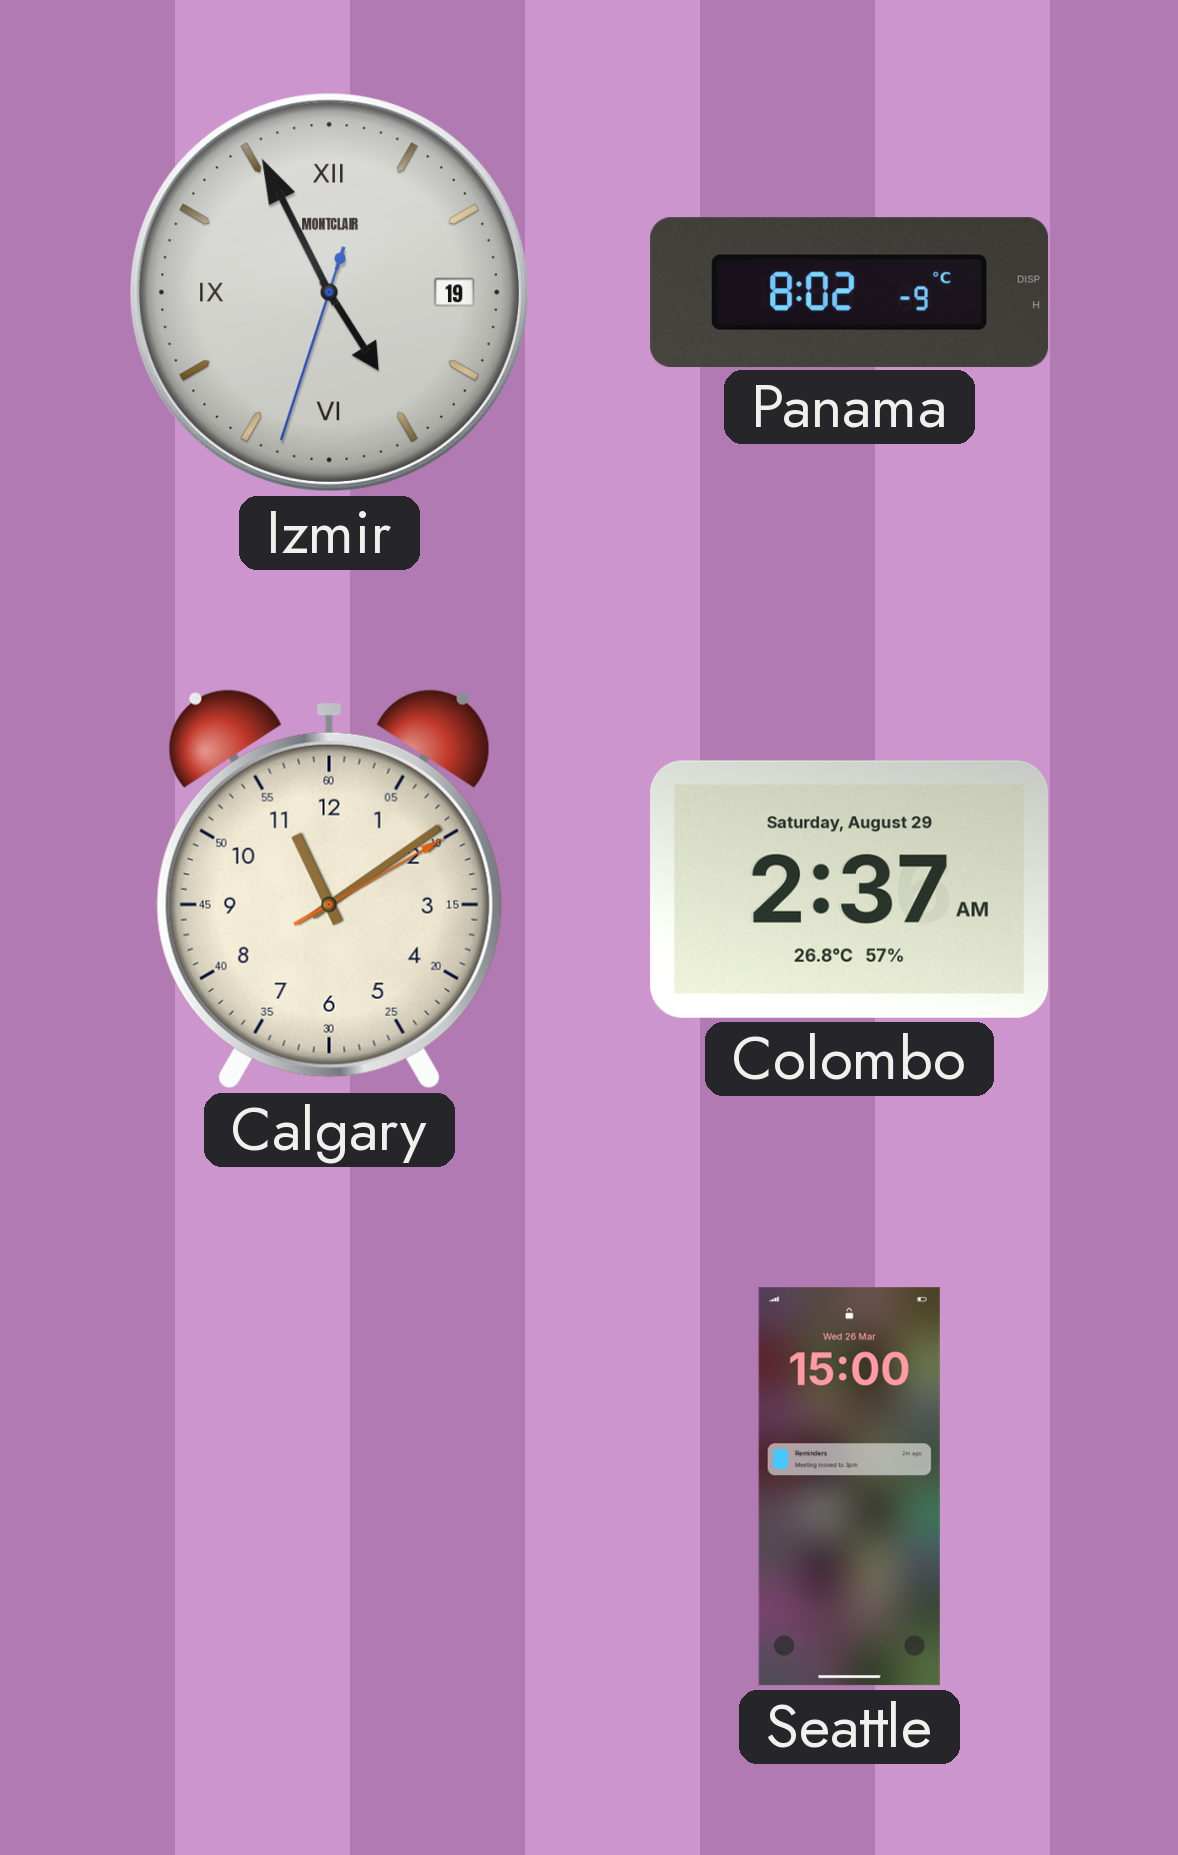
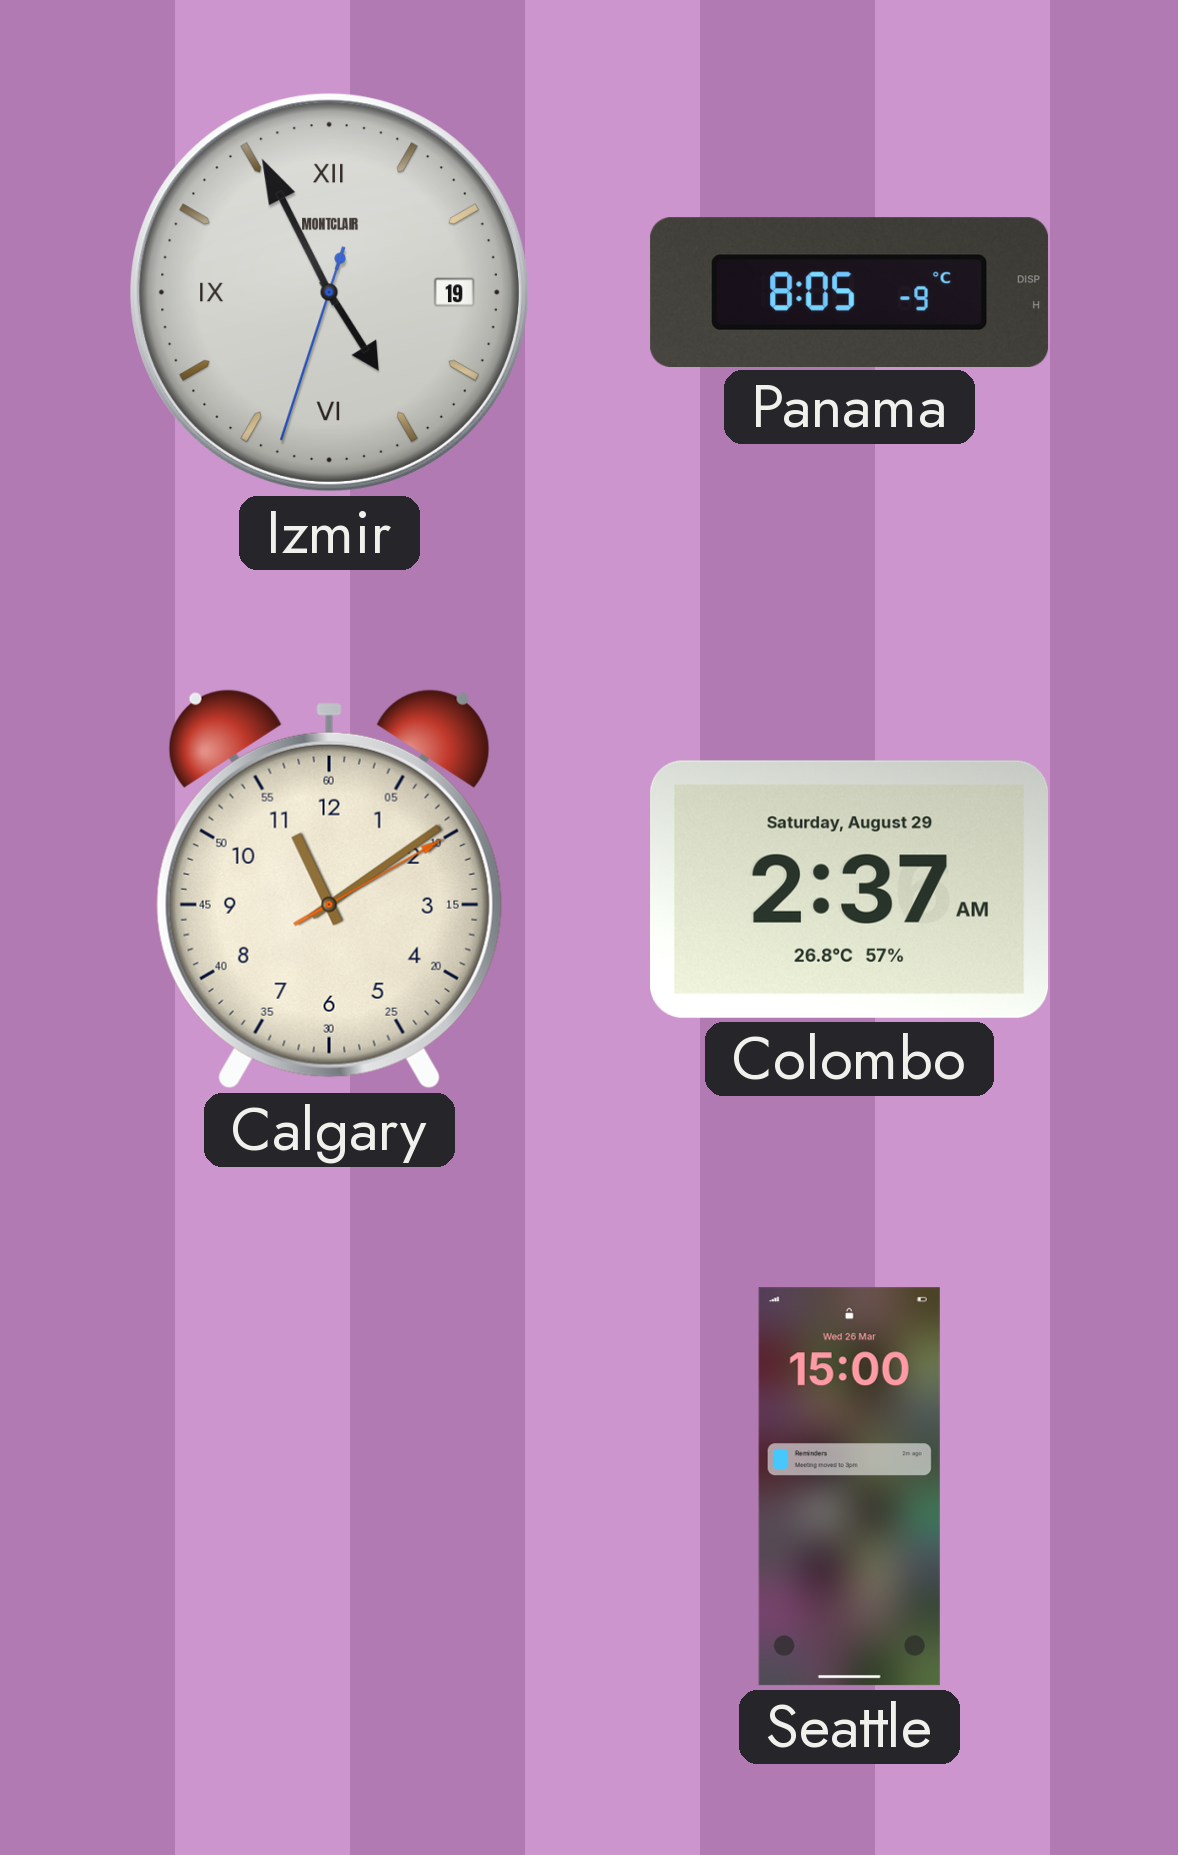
Panama: 8:02 -> 8:05 (850, 292)
